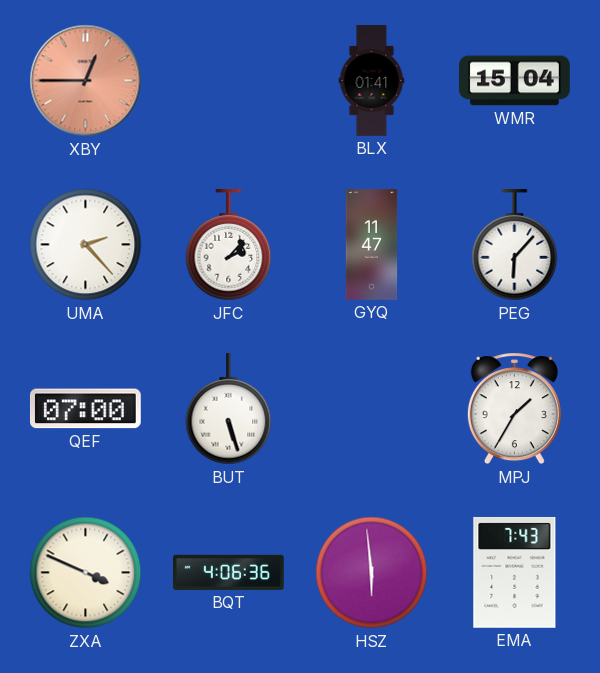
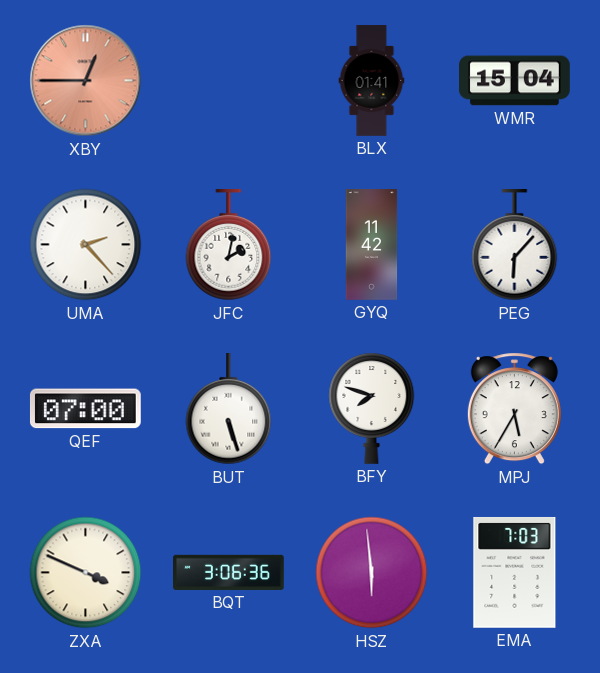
JFC: 2:07 -> 2:02 (229, 246)
GYQ: 11:47 -> 11:42 (372, 245)
BFY: none -> 7:48 (372, 408)
MPJ: 1:35 -> 5:35 (514, 409)
BQT: 4:06 -> 3:06 (229, 572)
EMA: 7:43 -> 7:03 (515, 572)
